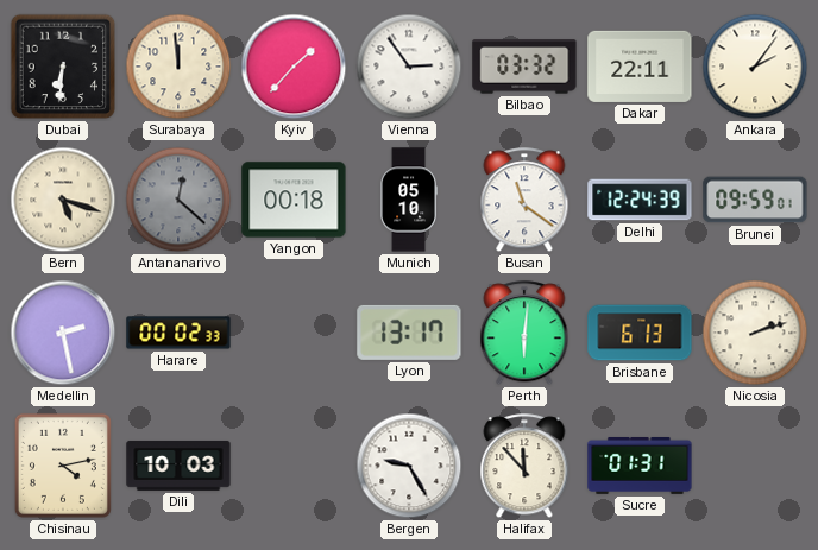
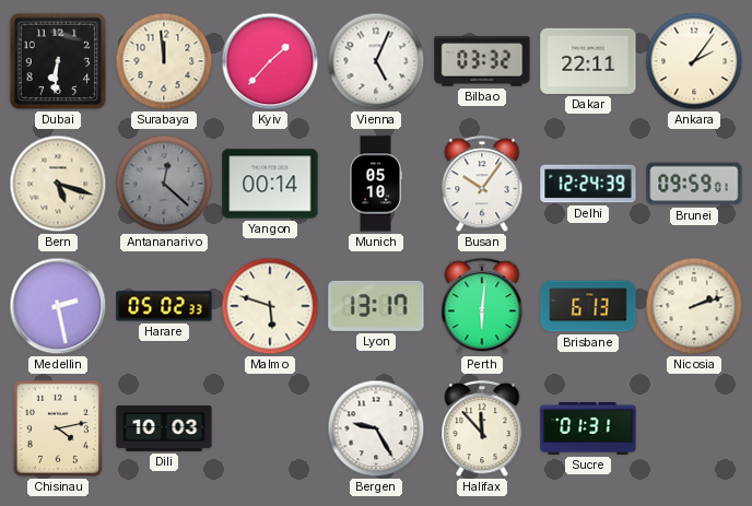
Vienna: 2:54 -> 5:04 (376, 61)
Yangon: 00:18 -> 00:14 (270, 184)
Busan: 11:21 -> 10:06 (482, 185)
Harare: 00:02 -> 05:02 (164, 306)
Malmo: none -> 5:48 (270, 306)
